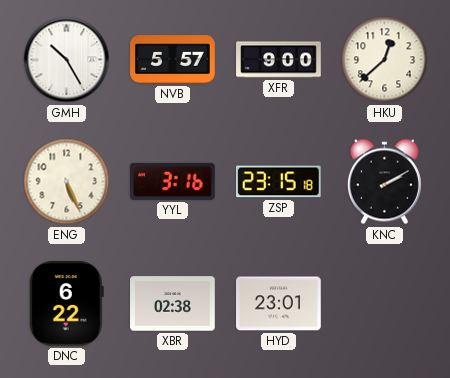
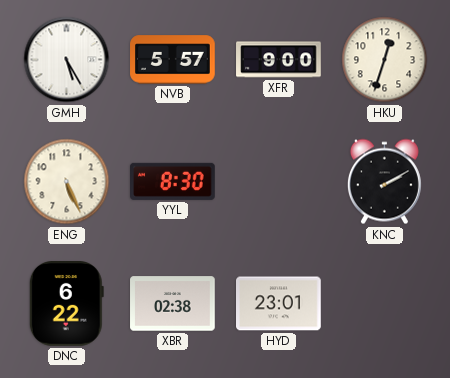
GMH: 10:25 -> 5:25 (67, 60)
HKU: 12:38 -> 12:33 (385, 60)
YYL: 3:16 -> 8:30 (173, 181)
ZSP: 23:15 -> none (278, 182)
